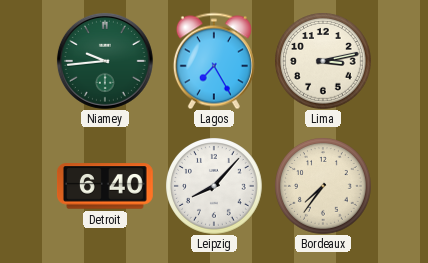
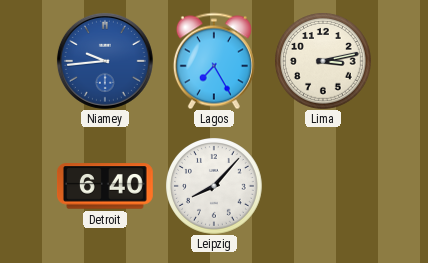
Niamey dial: green -> blue (105, 61)
Bordeaux: 7:36 -> none (323, 186)
